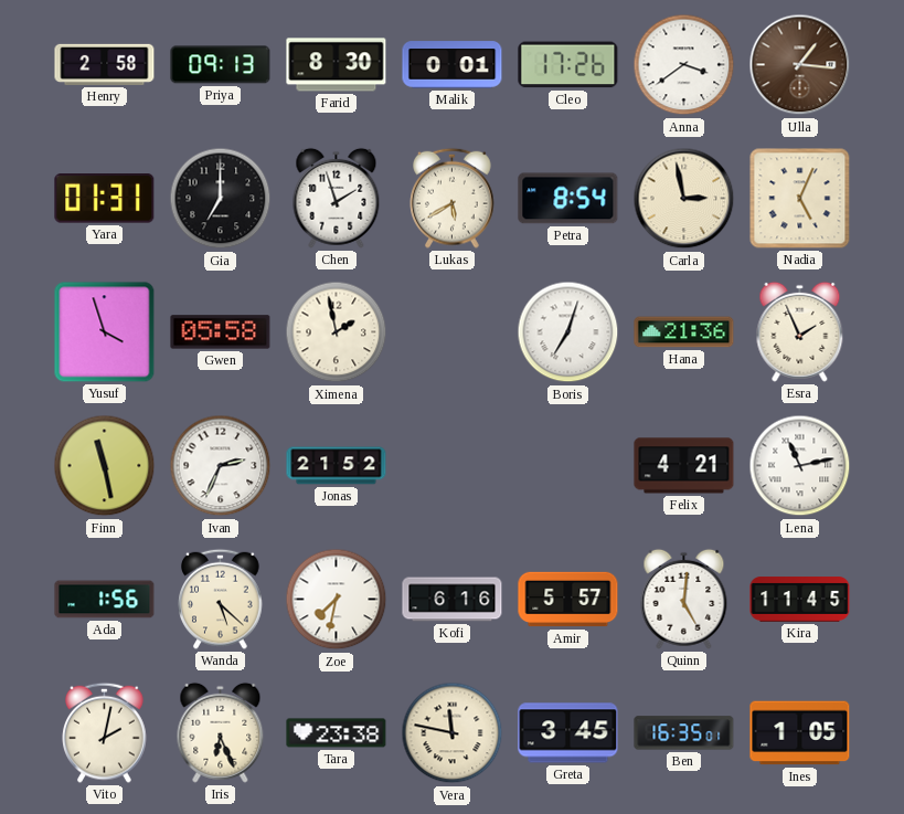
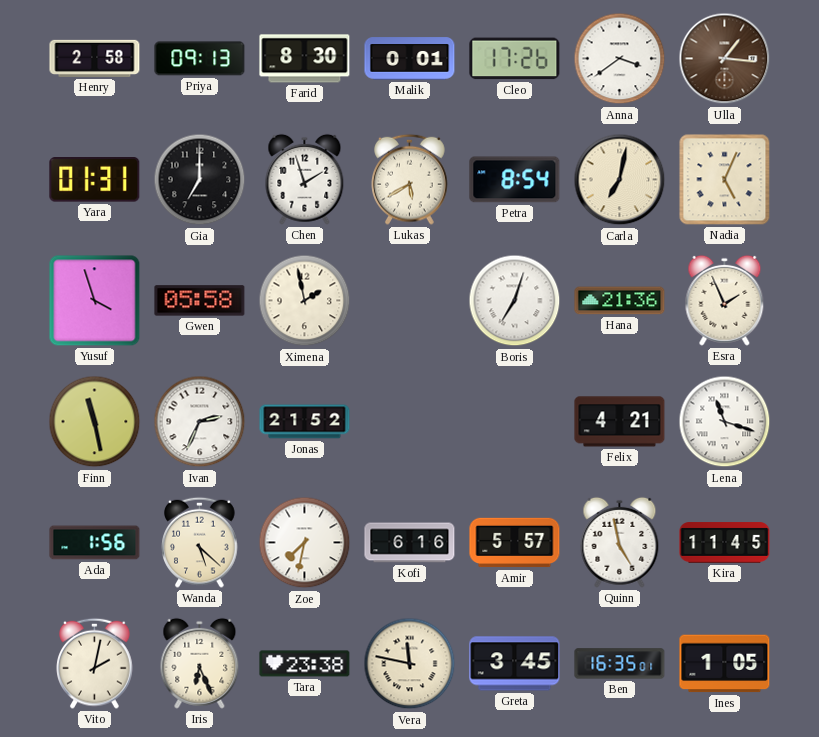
Carla: 2:58 -> 7:02 (620, 180)
Lena: 11:13 -> 11:18 (725, 422)
Quinn: 5:01 -> 4:58 (620, 542)
